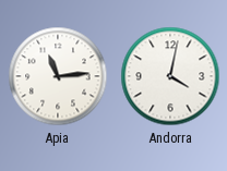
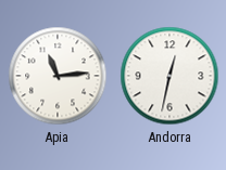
Andorra: 4:02 -> 12:32 (169, 76)
